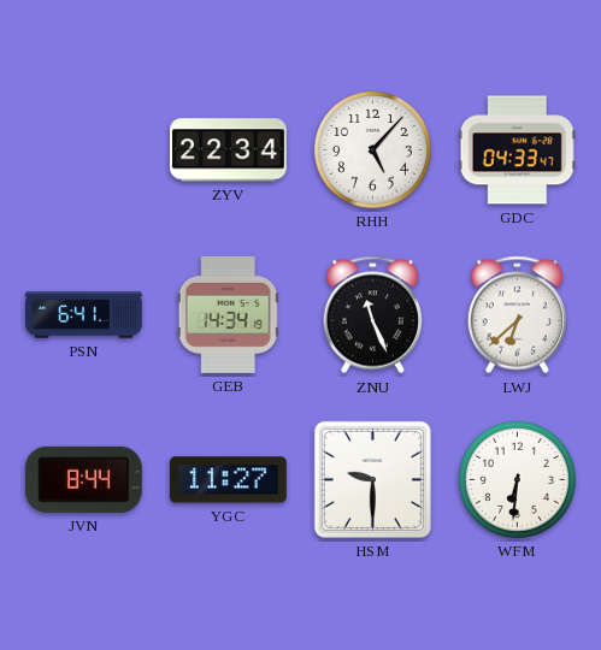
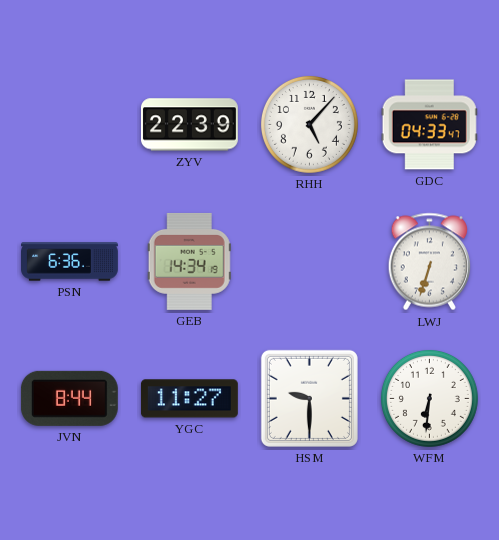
ZYV: 22:34 -> 22:39 (190, 125)
PSN: 6:41 -> 6:36 (70, 262)
ZNU: 11:26 -> none (372, 315)
LWJ: 6:38 -> 6:33 (429, 262)
